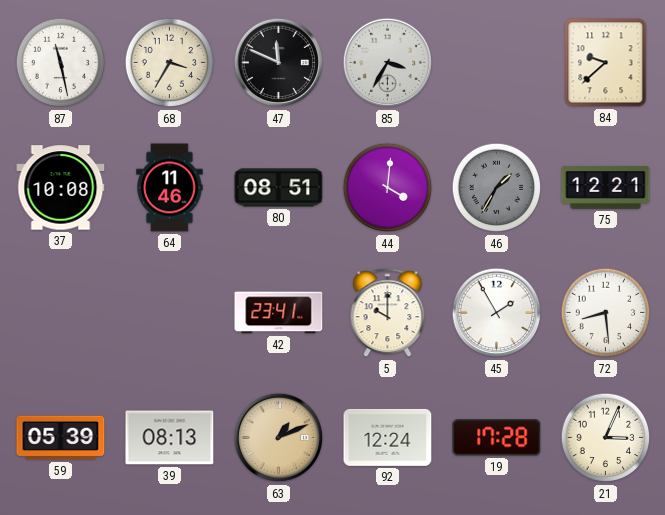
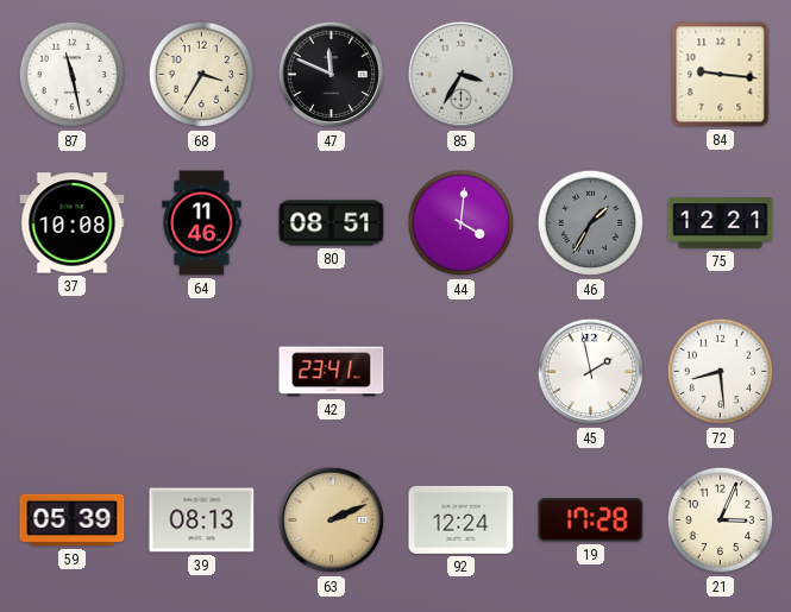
84: 9:38 -> 9:16 (721, 75)
5: 10:00 -> none (388, 313)
45: 1:55 -> 1:58 (591, 372)
63: 1:11 -> 2:11 (332, 520)
